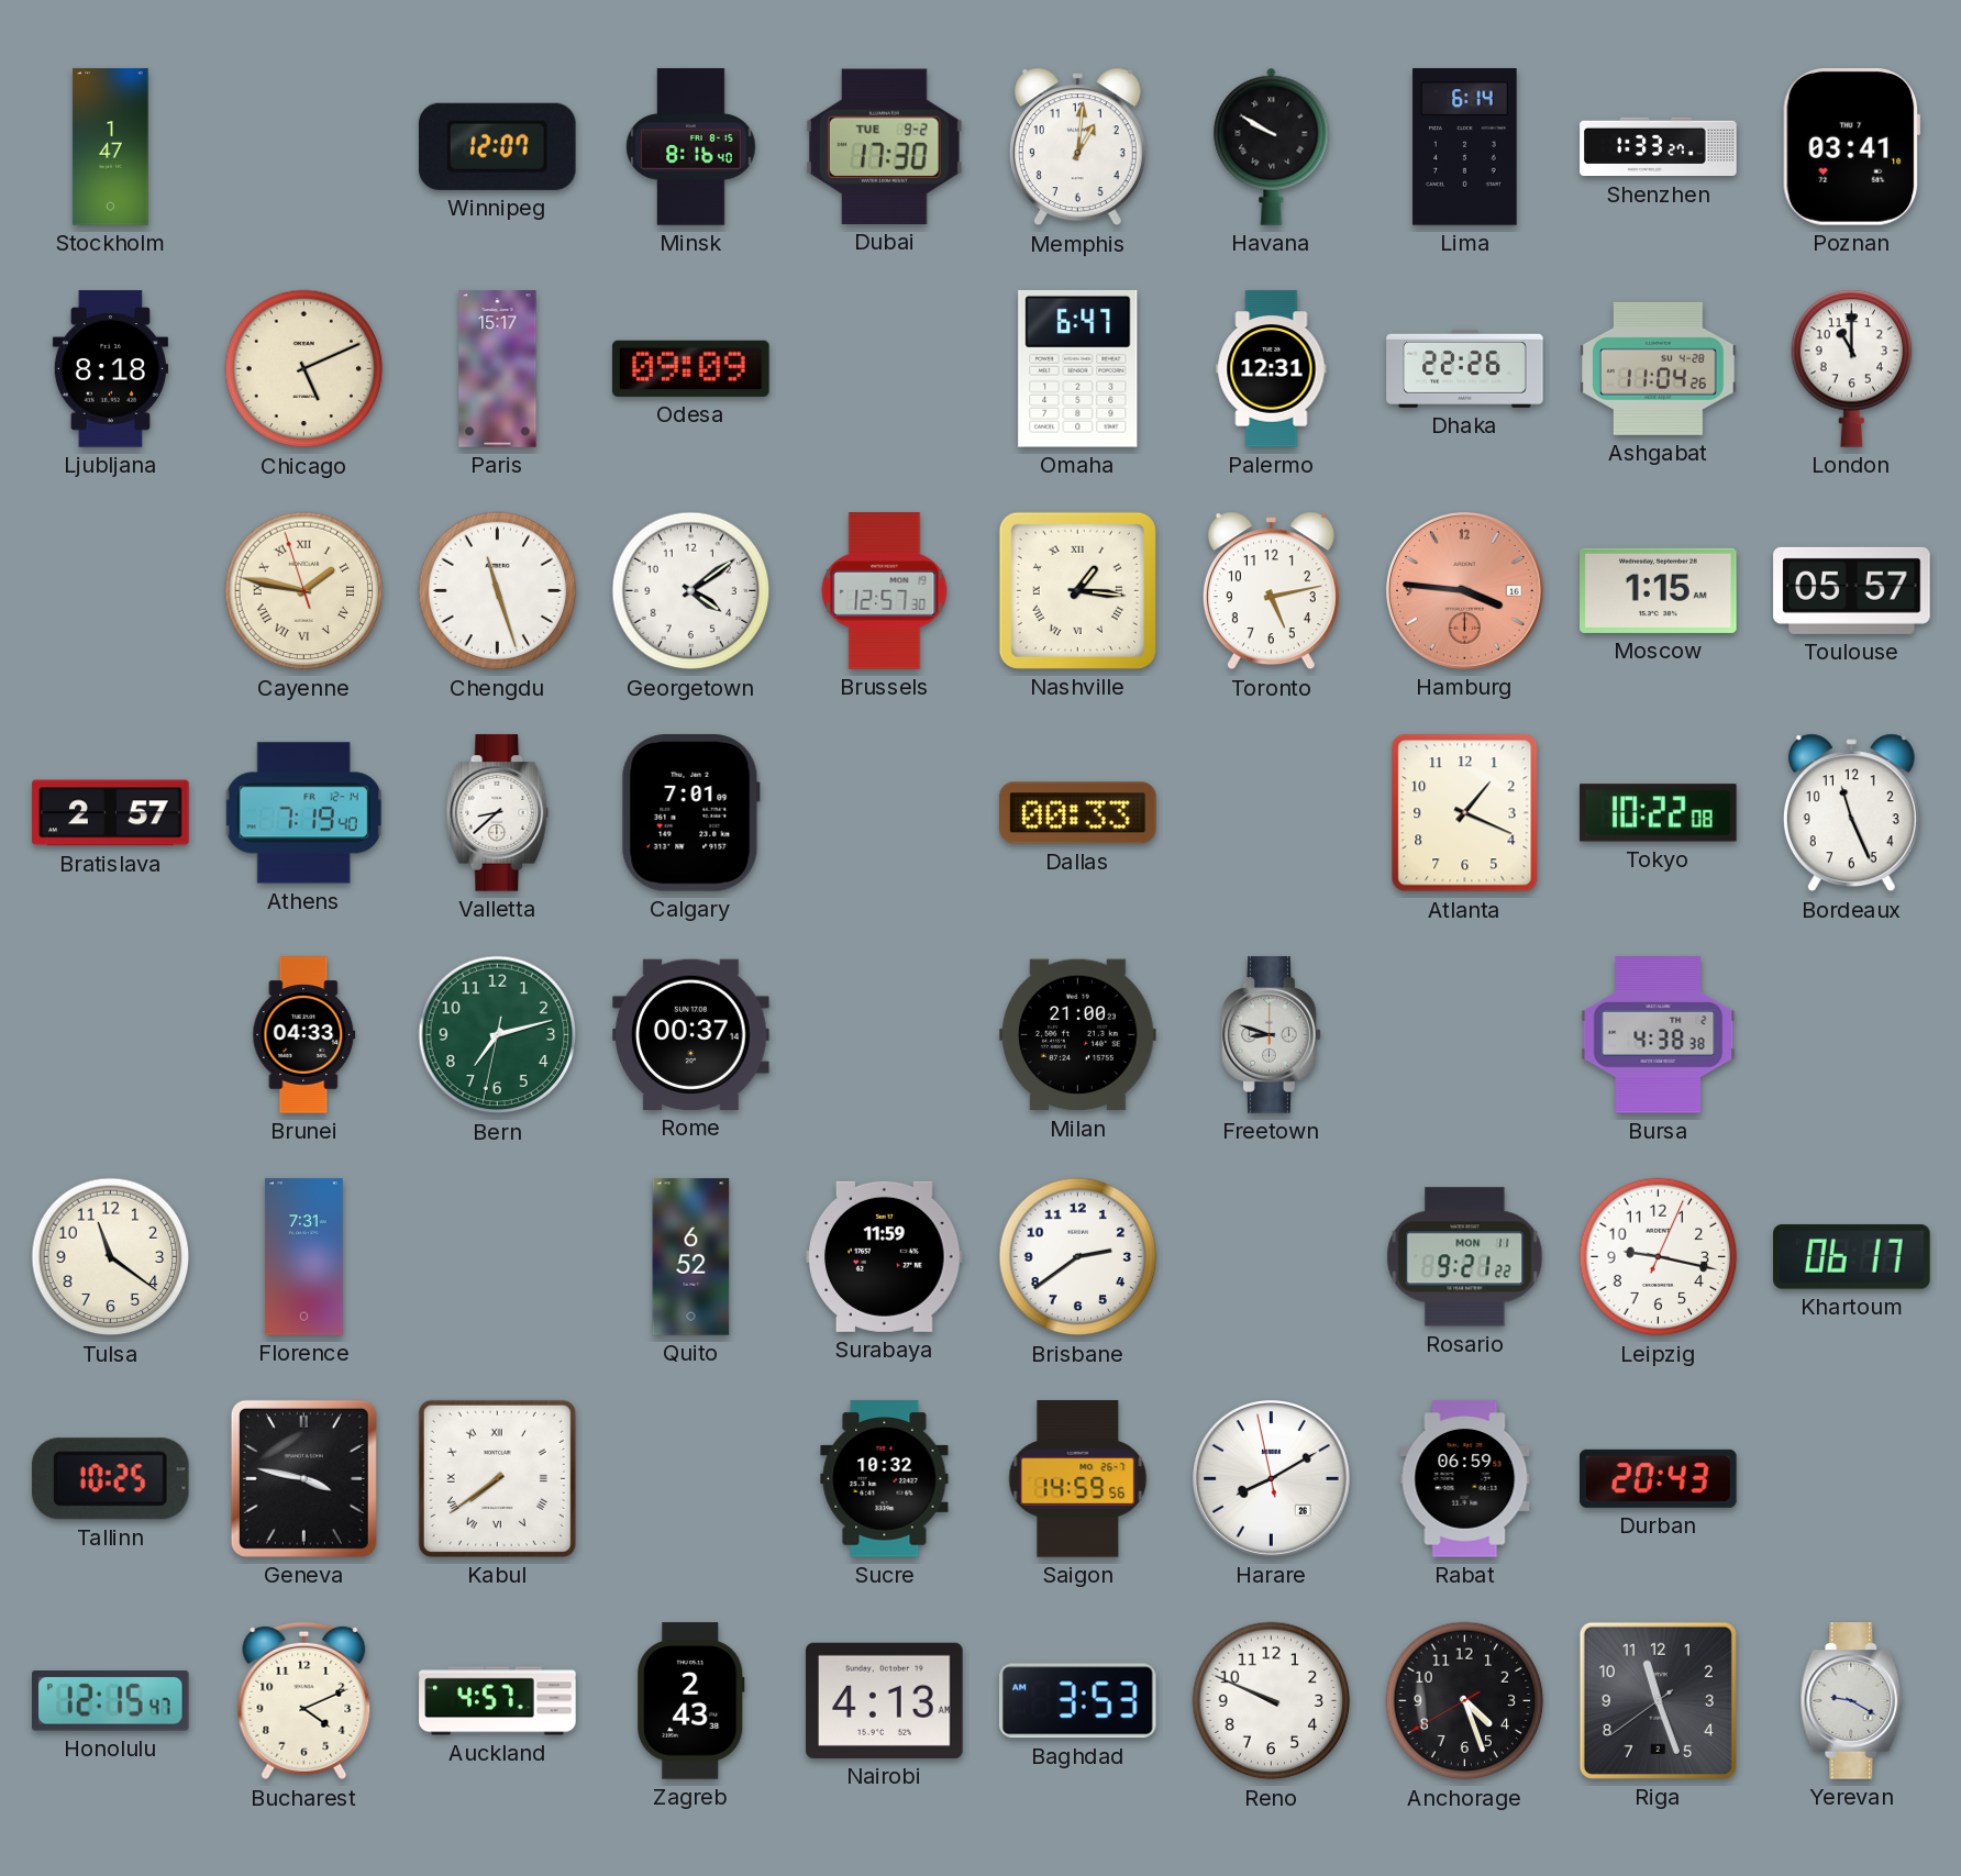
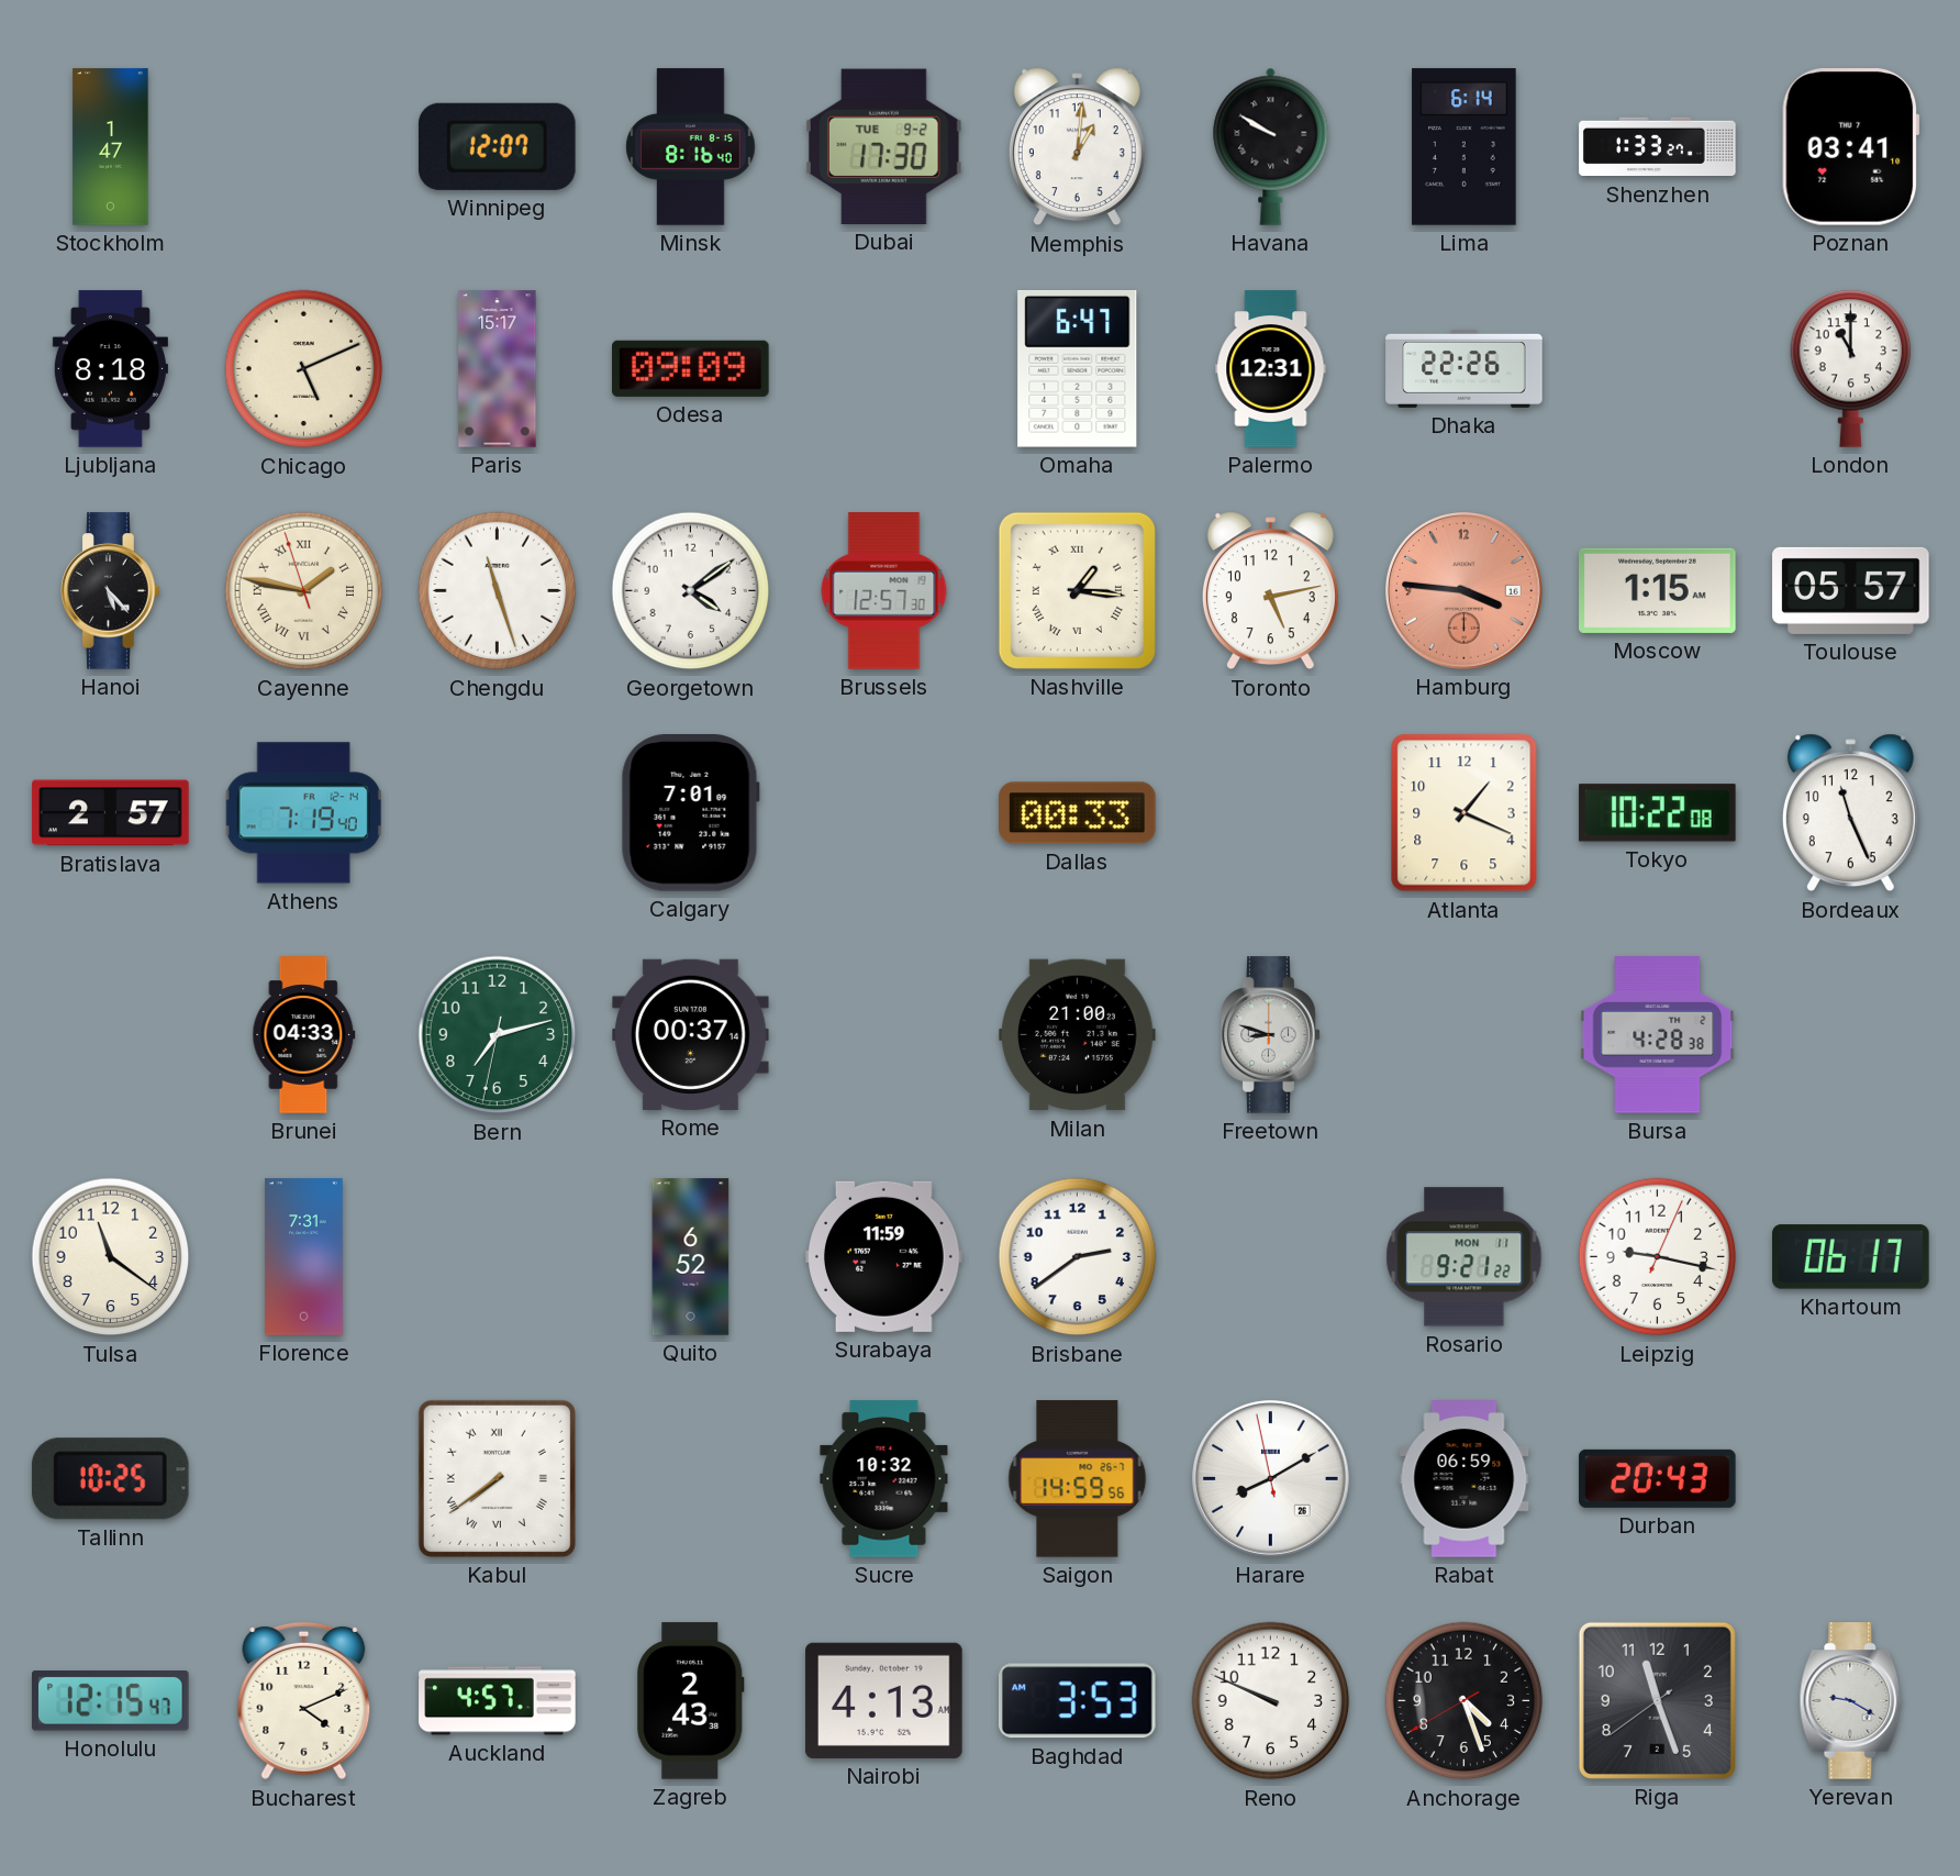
Ashgabat: 11:04 -> none (1659, 368)
Hanoi: none -> 5:23 (111, 591)
Valletta: 8:38 -> none (498, 813)
Bursa: 4:38 -> 4:28 (1658, 1035)
Geneva: 3:47 -> none (303, 1478)
